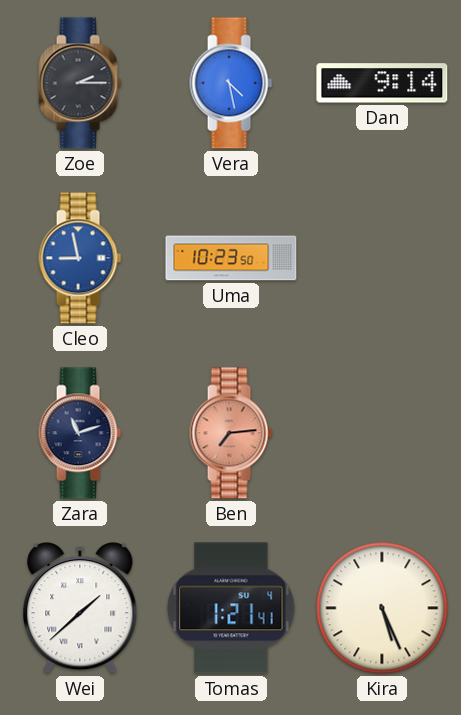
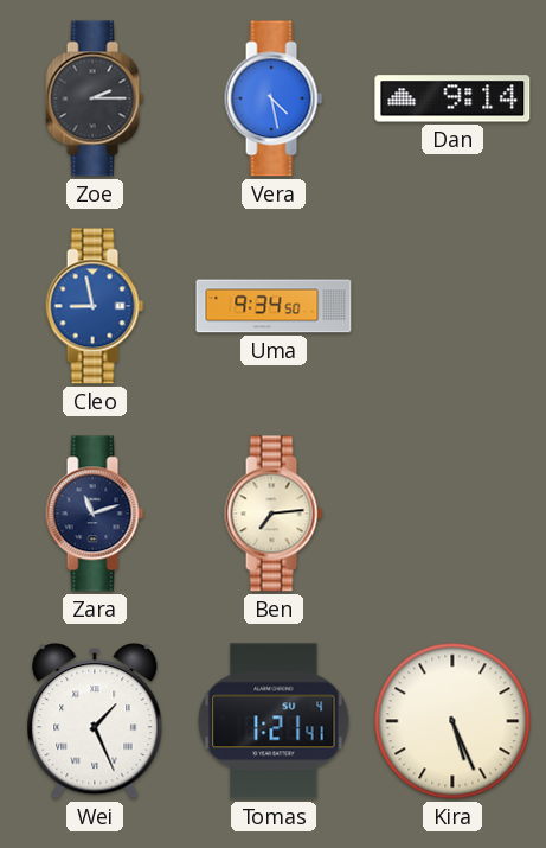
Uma: 10:23 -> 9:34 (274, 306)
Ben dial: salmon -> cream (274, 514)
Wei: 1:38 -> 1:26 (95, 721)
